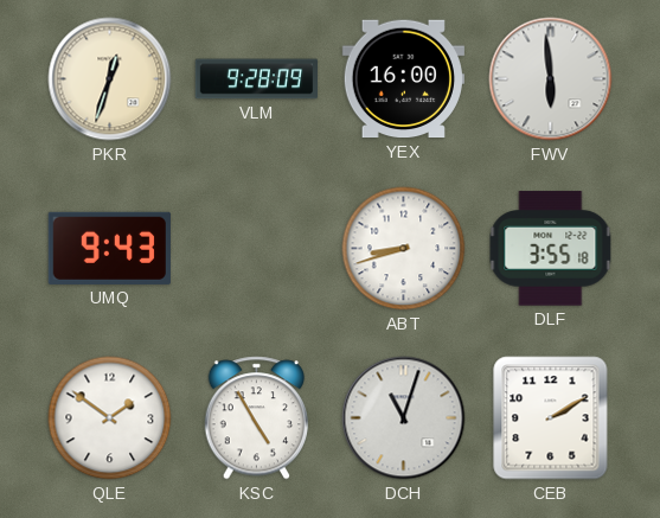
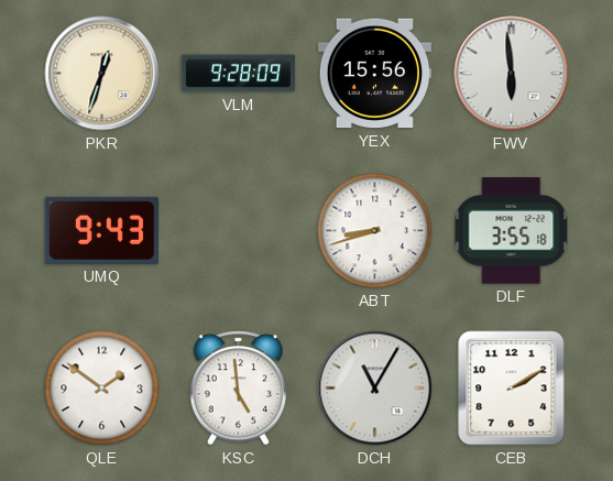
YEX: 16:00 -> 15:56 (374, 74)
KSC: 4:55 -> 4:59 (239, 389)
DCH: 11:03 -> 11:05 (375, 389)
